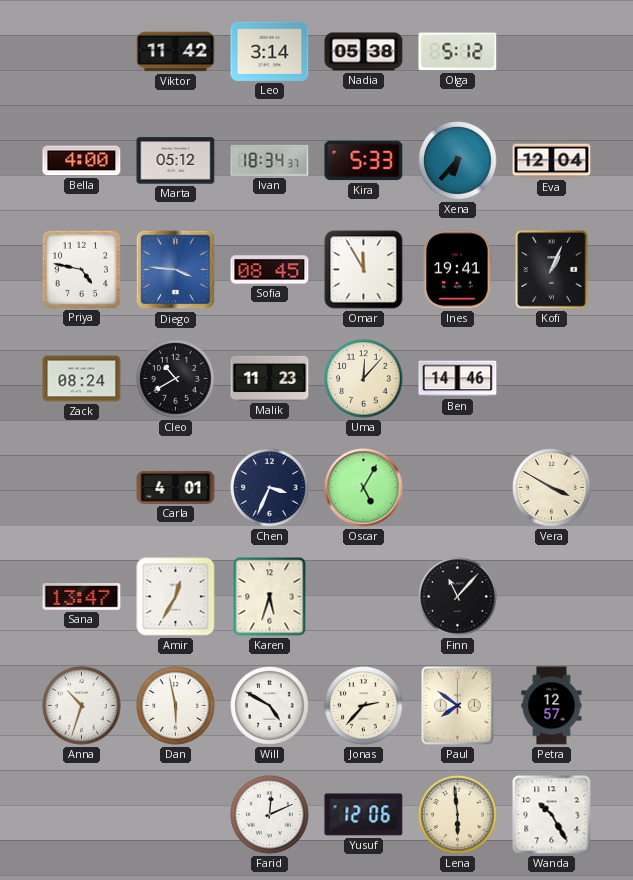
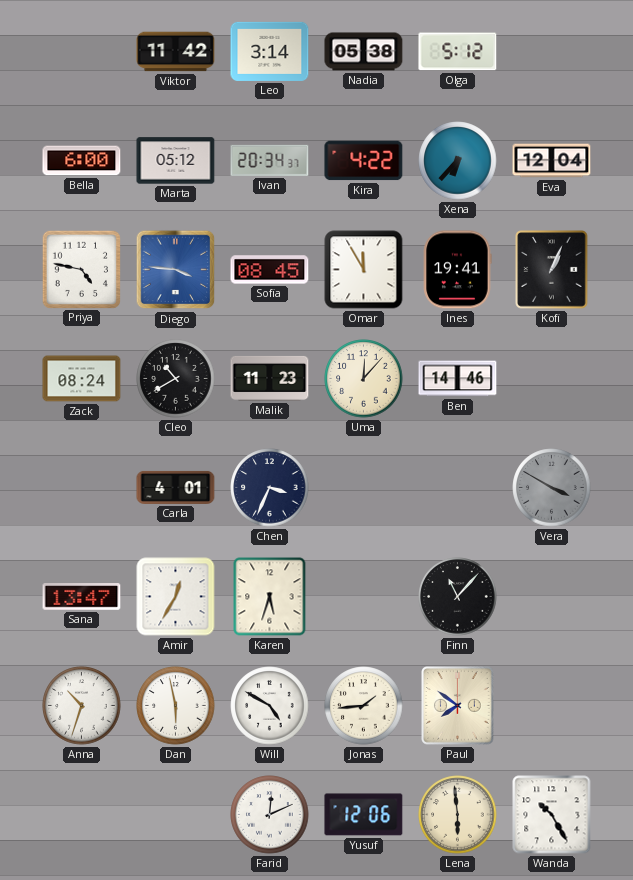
Bella: 4:00 -> 6:00 (82, 161)
Ivan: 18:34 -> 20:34 (270, 160)
Kira: 5:33 -> 4:22 (364, 161)
Oscar: 5:05 -> none (364, 488)
Vera dial: cream -> grey (552, 488)
Jonas: 2:37 -> 1:44 (364, 706)
Petra: 12:57 -> none (552, 706)
